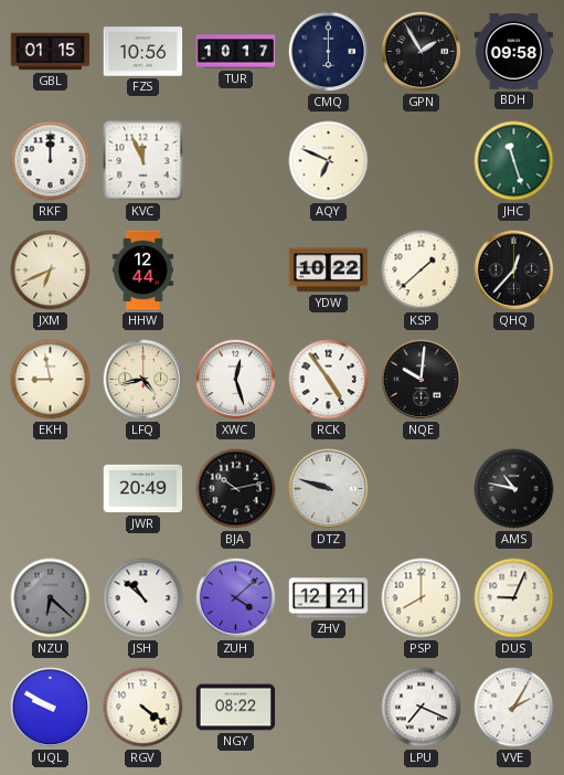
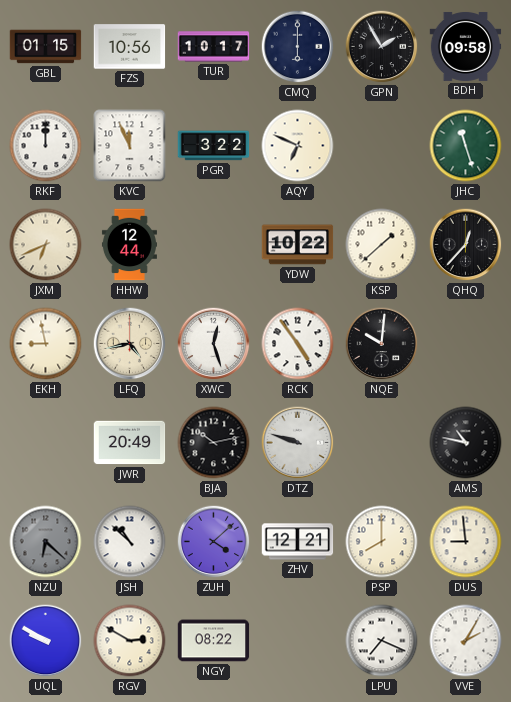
PGR: none -> 3:22 (214, 146)
DUS: 9:04 -> 8:59 (466, 542)
RGV: 4:21 -> 2:50 (130, 641)
